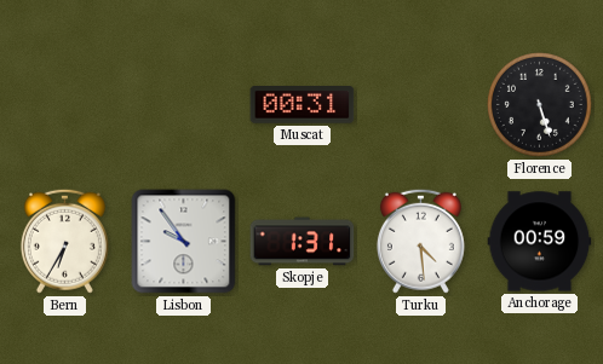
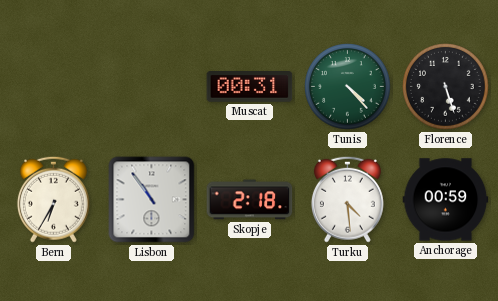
Tunis: none -> 4:23 (348, 87)
Lisbon: 9:54 -> 10:54 (152, 200)
Skopje: 1:31 -> 2:18 (250, 200)
